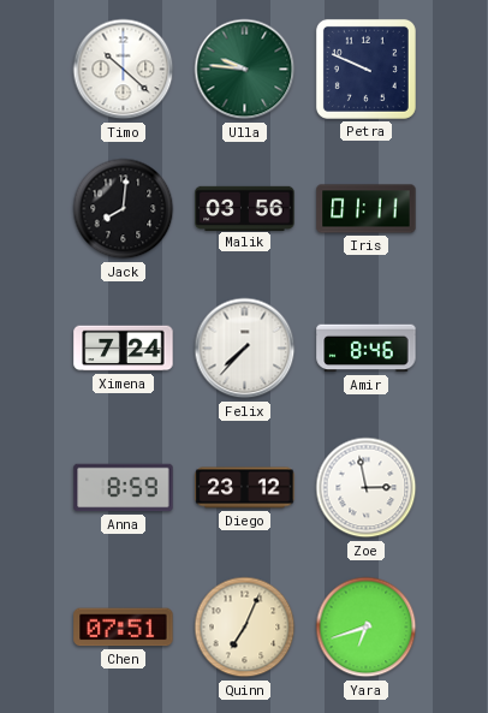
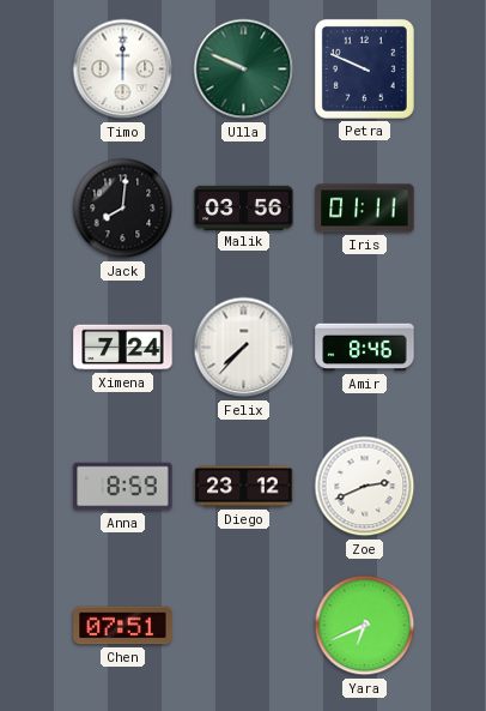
Timo: 10:22 -> 12:00 (123, 70)
Ulla: 9:46 -> 9:49 (244, 70)
Zoe: 2:58 -> 2:41 (365, 487)
Quinn: 7:04 -> none (245, 628)
Yara: 6:42 -> 6:41 (365, 626)
